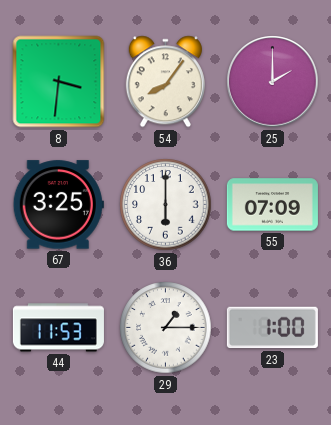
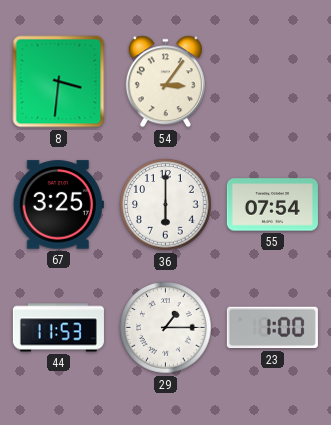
54: 8:06 -> 3:06 (165, 82)
25: 2:00 -> none (273, 82)
55: 07:09 -> 07:54 (272, 205)
